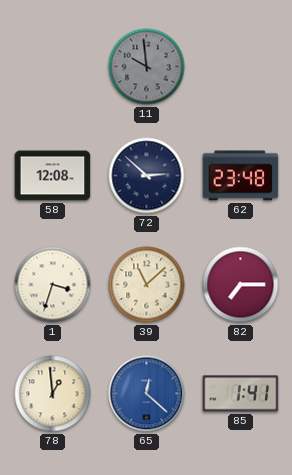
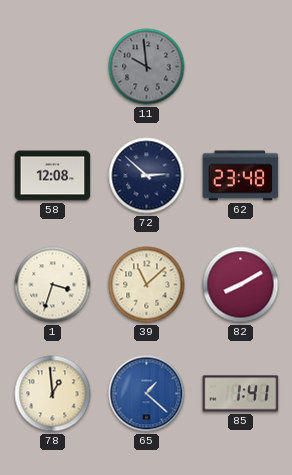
82: 7:15 -> 8:10 (241, 285)
65: 12:22 -> 1:22 (147, 394)
